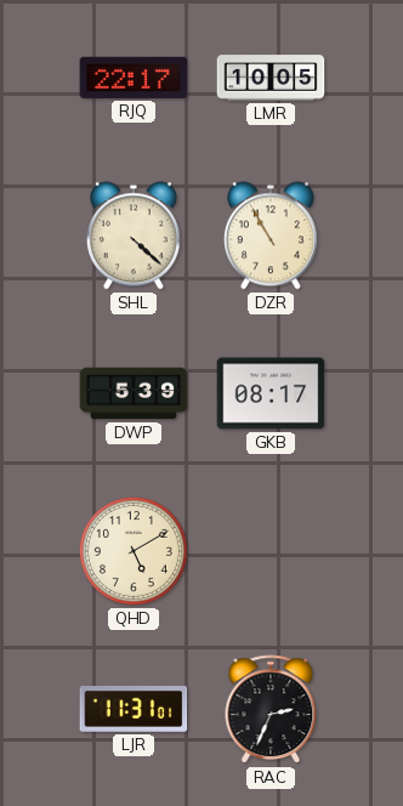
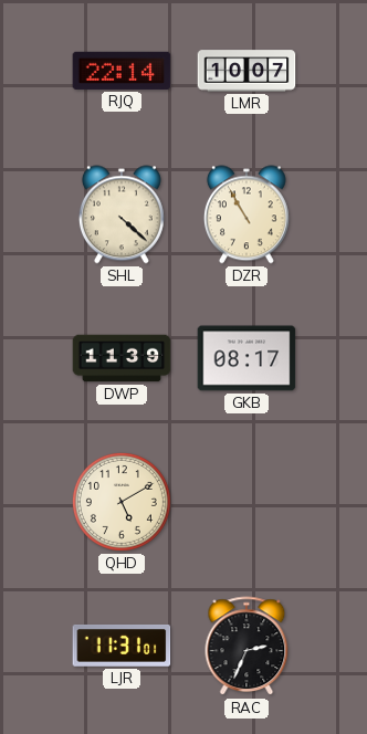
RJQ: 22:17 -> 22:14 (122, 71)
LMR: 10:05 -> 10:07 (247, 71)
DWP: 5:39 -> 11:39 (122, 358)
